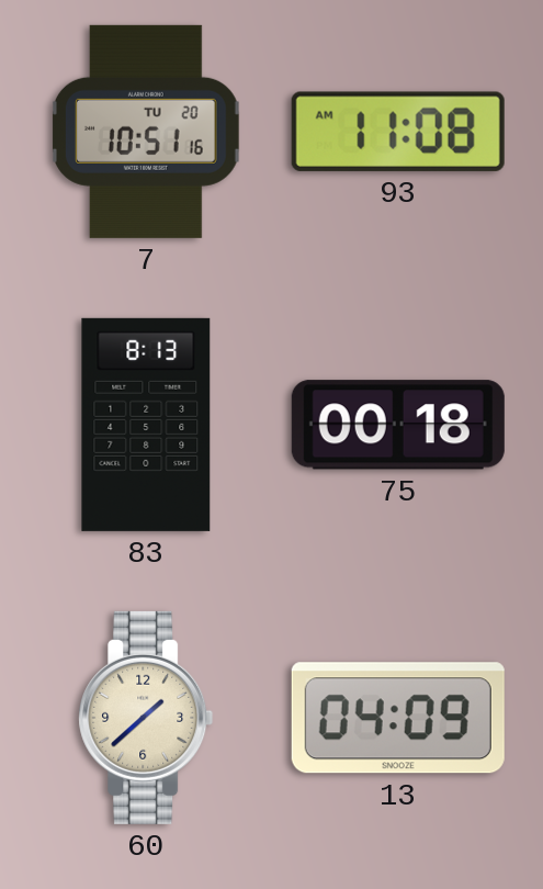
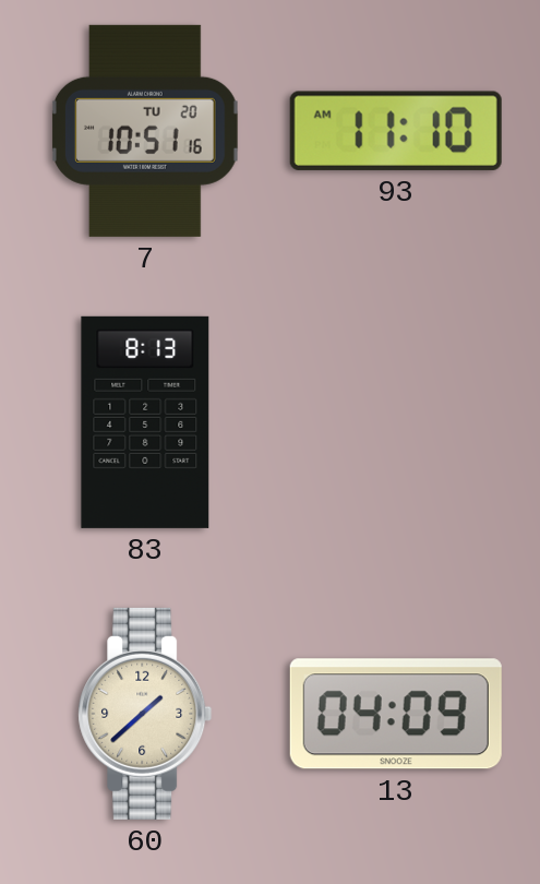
93: 11:08 -> 11:10 (396, 131)
75: 00:18 -> none (398, 425)
